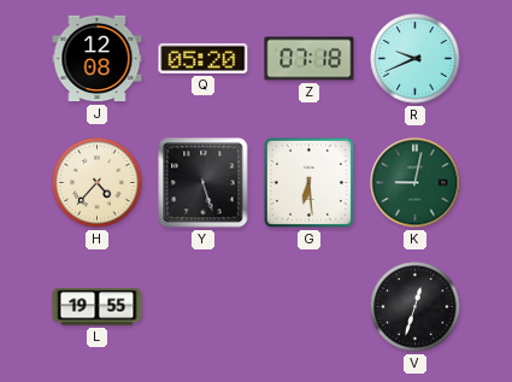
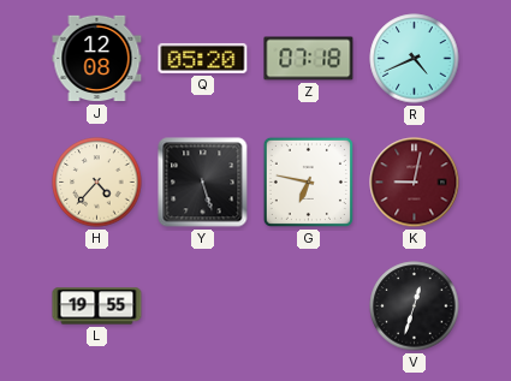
R: 9:41 -> 4:41 (415, 59)
G: 6:29 -> 6:47 (308, 181)
K dial: green -> burgundy (415, 183)
